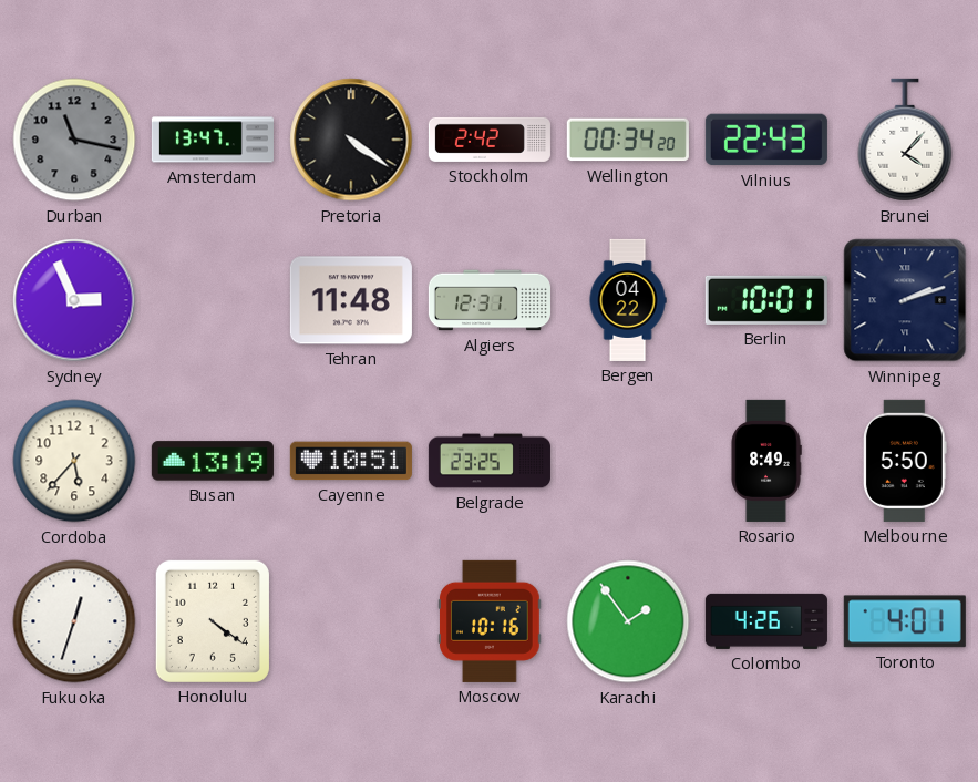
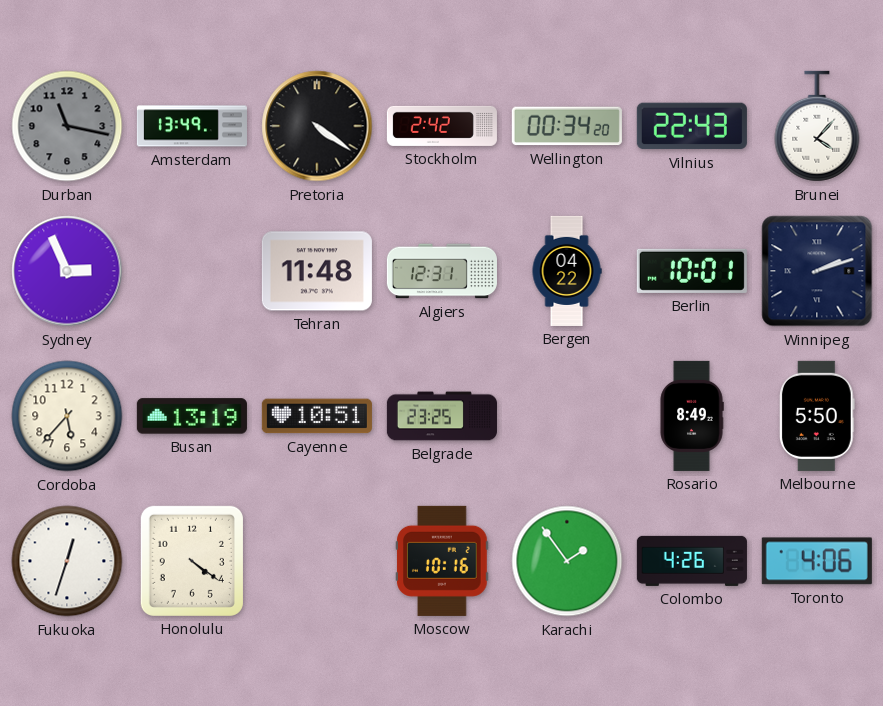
Amsterdam: 13:47 -> 13:49 (192, 126)
Toronto: 4:01 -> 4:06 (817, 561)
